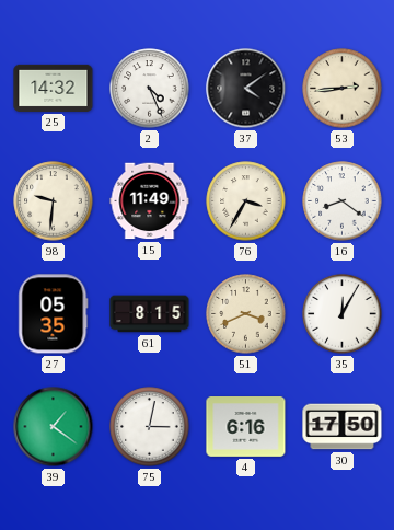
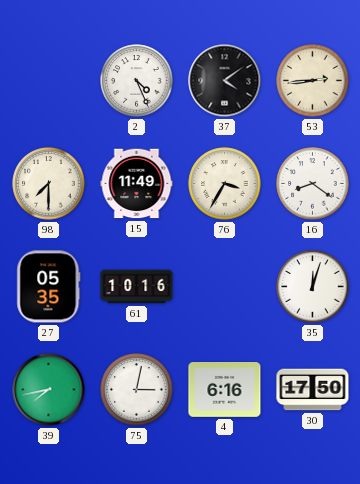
25: 14:32 -> none (54, 88)
98: 9:31 -> 7:30 (49, 184)
61: 8:15 -> 10:16 (137, 287)
51: 3:41 -> none (246, 314)
35: 12:05 -> 12:03 (313, 287)
39: 1:21 -> 7:43 (49, 390)
